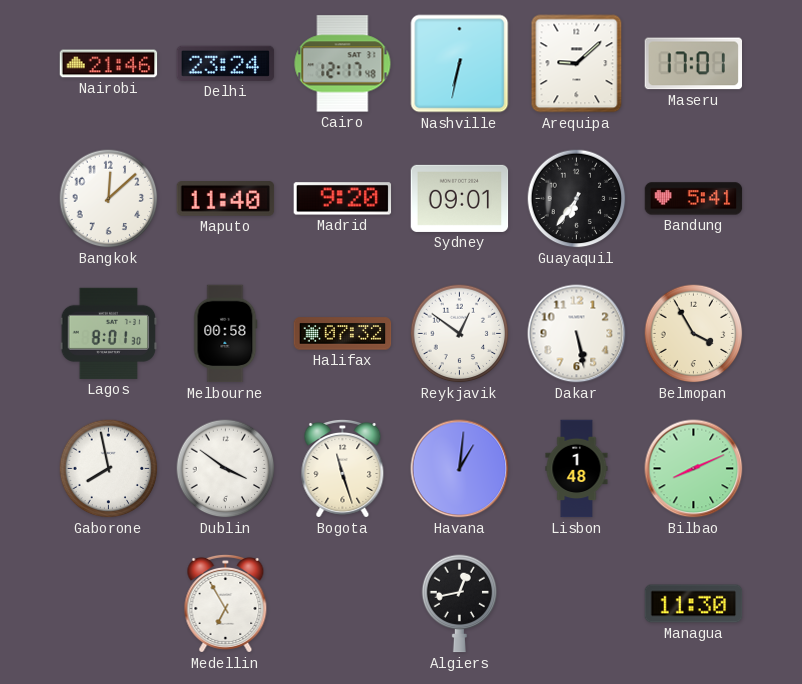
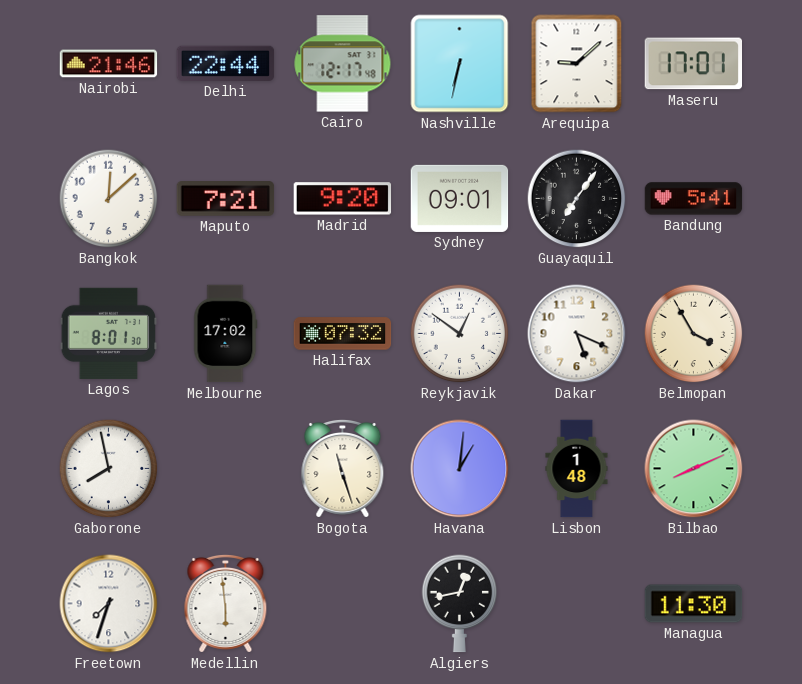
Delhi: 23:24 -> 22:44 (226, 63)
Maputo: 11:40 -> 7:21 (226, 199)
Guayaquil: 6:36 -> 7:06 (577, 199)
Melbourne: 00:58 -> 17:02 (226, 334)
Dakar: 5:28 -> 5:19 (577, 334)
Dublin: 3:51 -> none (226, 469)
Freetown: none -> 7:33 (109, 604)
Medellin: 6:55 -> 5:59 (226, 603)
